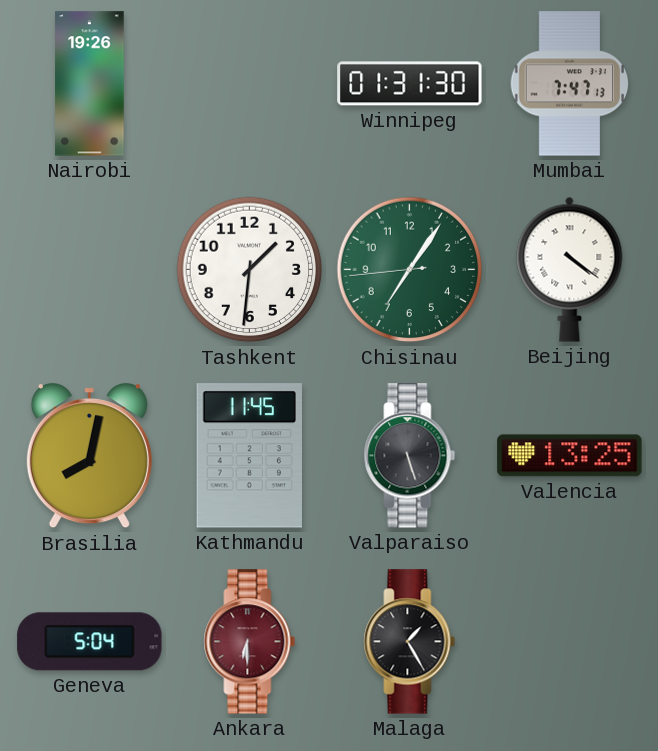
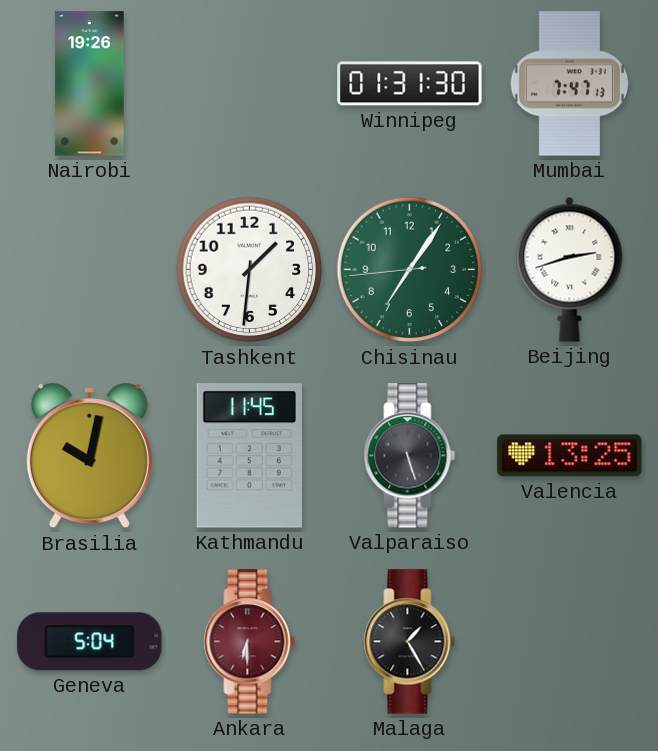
Beijing: 4:21 -> 2:42 (570, 269)
Brasilia: 8:02 -> 10:02 (89, 456)
